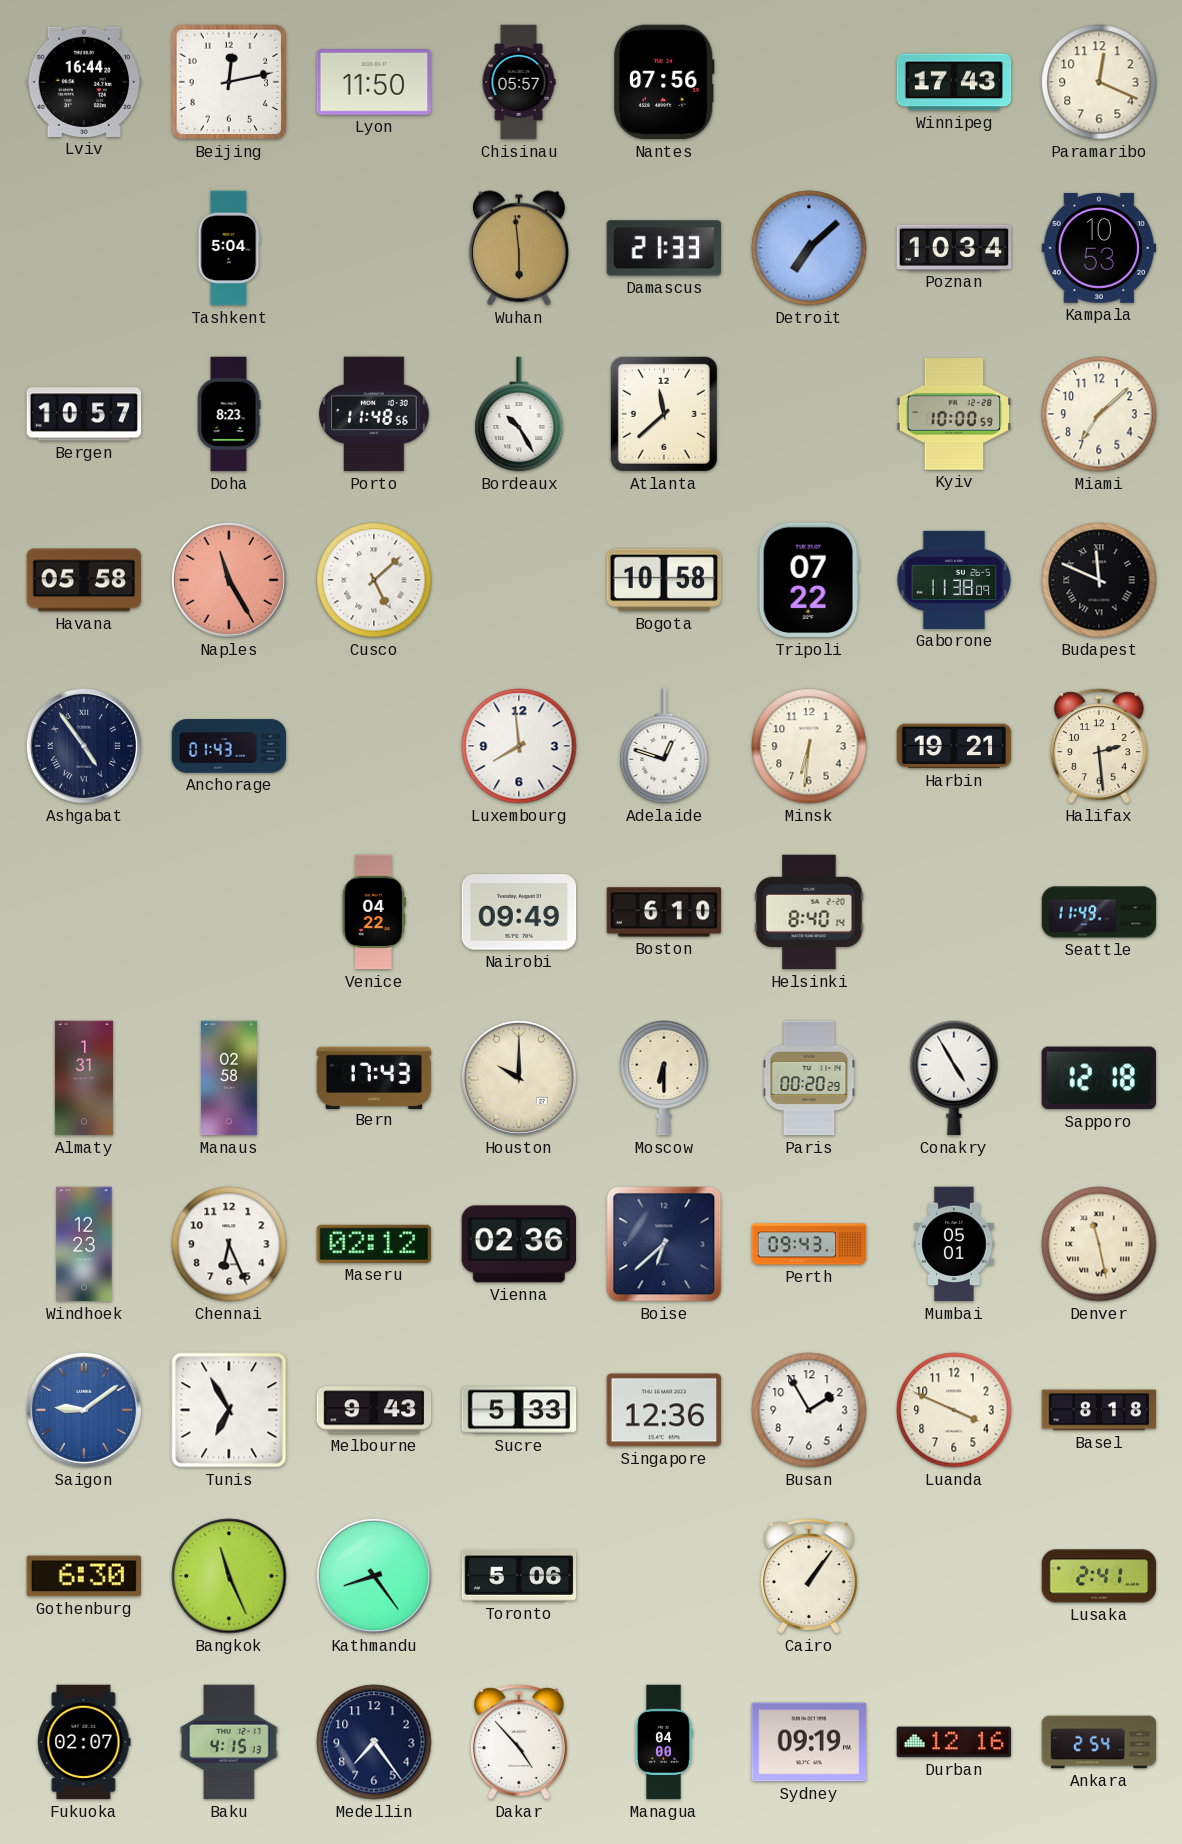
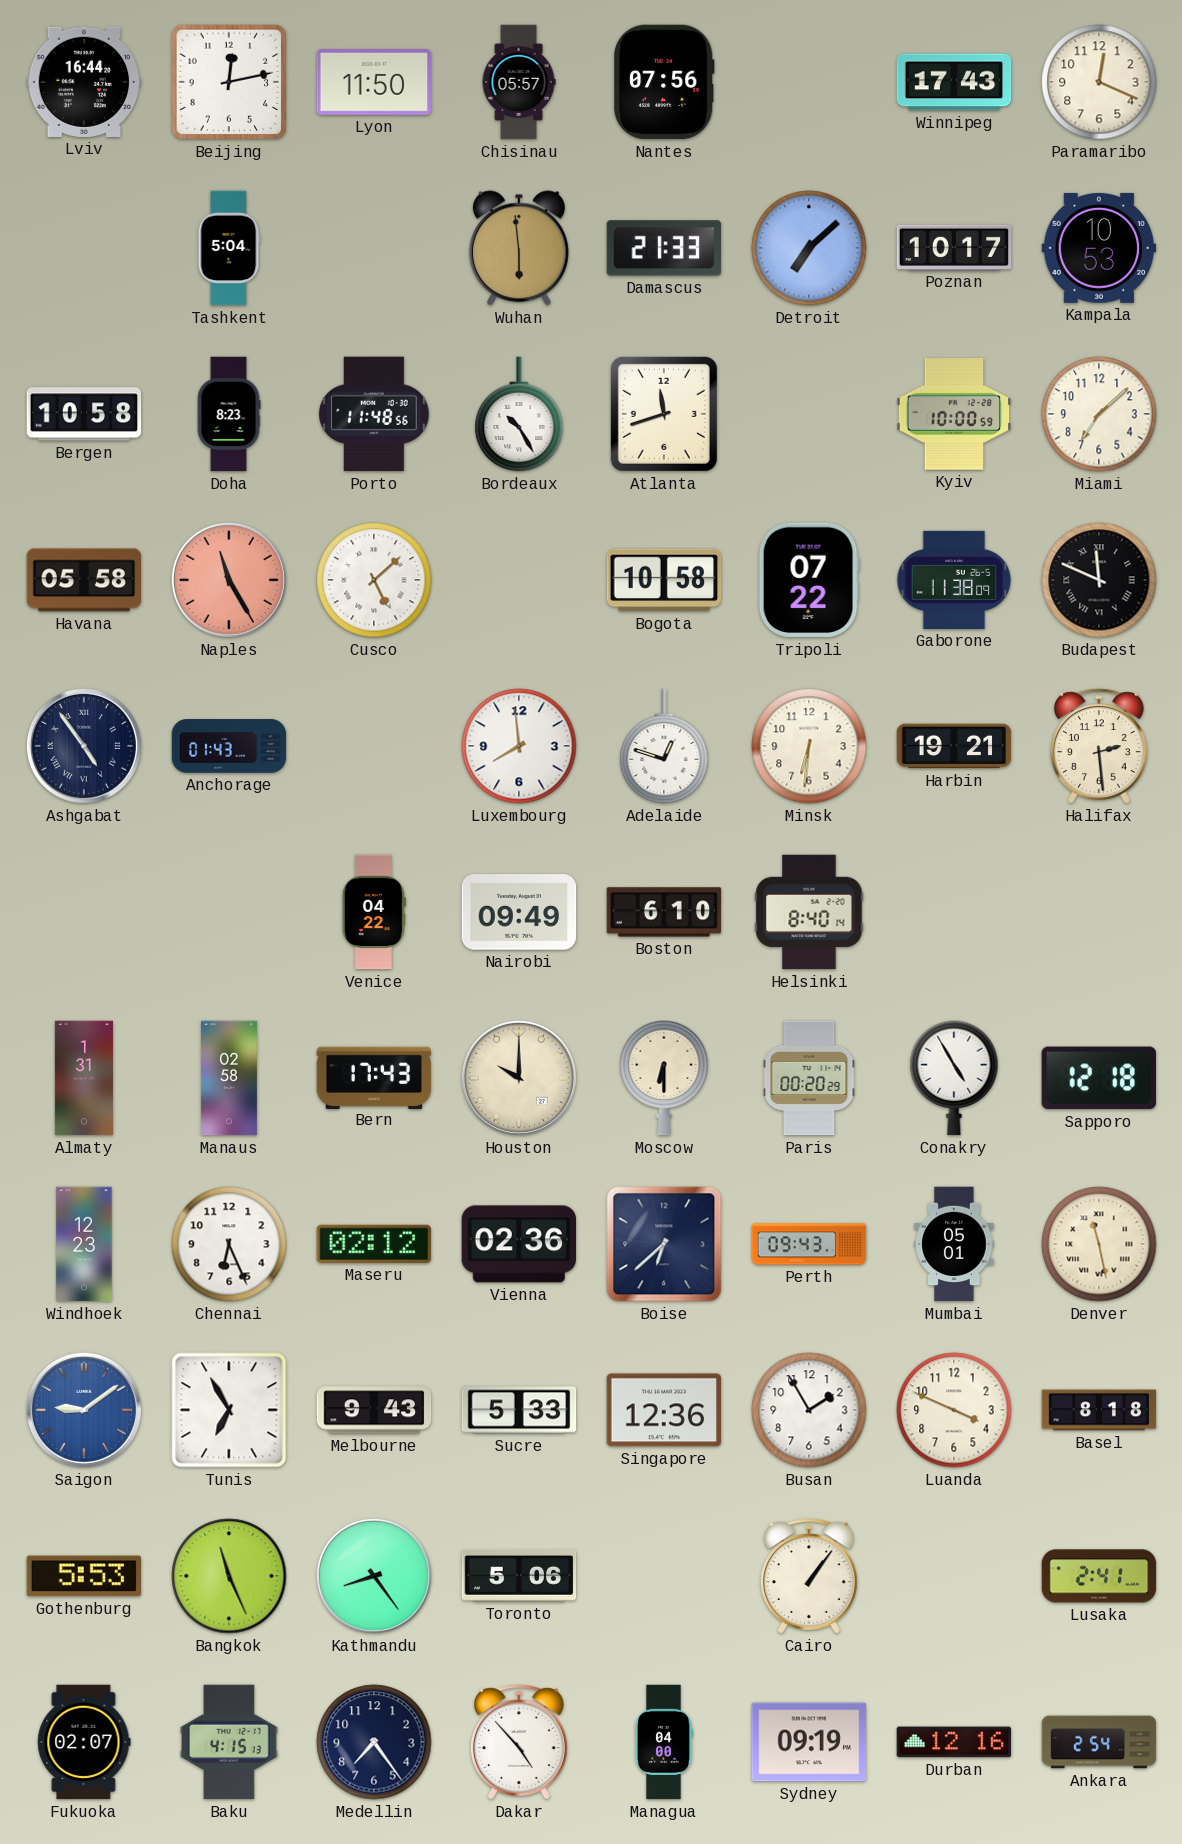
Poznan: 10:34 -> 10:17 (954, 247)
Bergen: 10:57 -> 10:58 (84, 414)
Atlanta: 11:38 -> 11:42 (664, 414)
Seattle: 11:49 -> none (1099, 912)
Gothenburg: 6:30 -> 5:53 (83, 1576)
